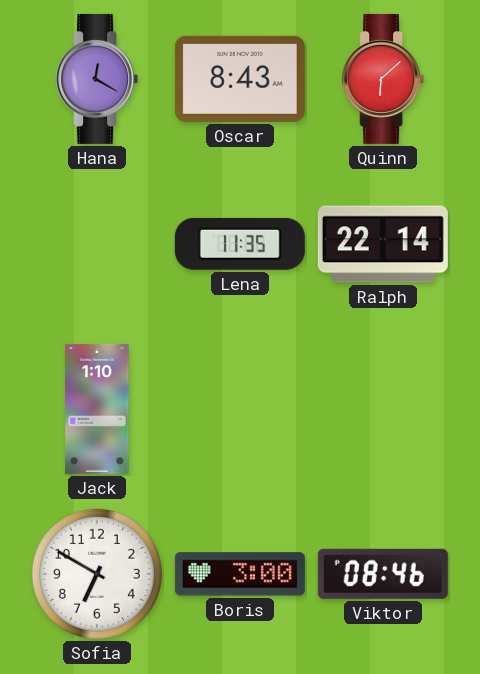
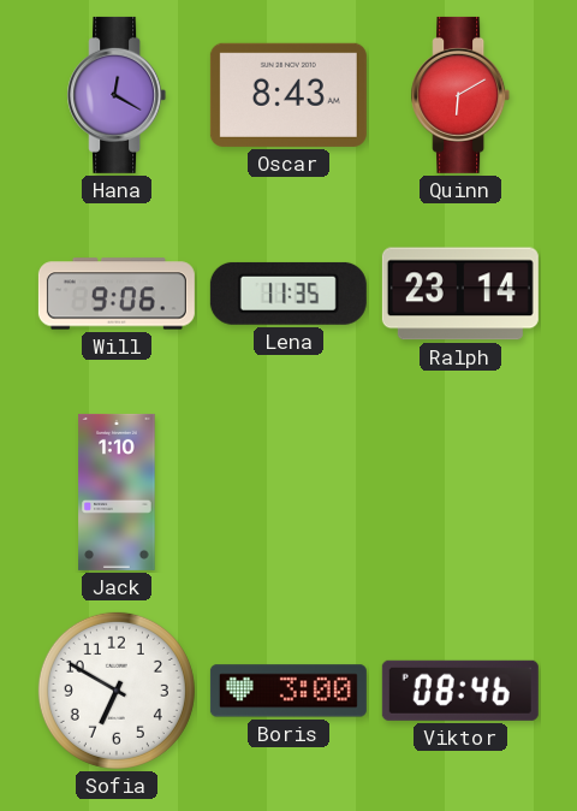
Quinn: 6:08 -> 6:10 (460, 95)
Will: none -> 9:06 (117, 294)
Ralph: 22:14 -> 23:14 (460, 294)
